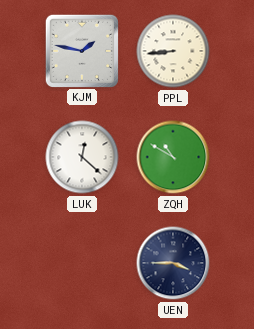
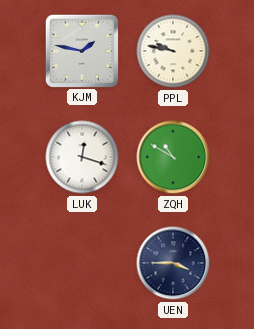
PPL: 8:44 -> 9:47 (173, 51)
LUK: 12:22 -> 12:18 (82, 157)
